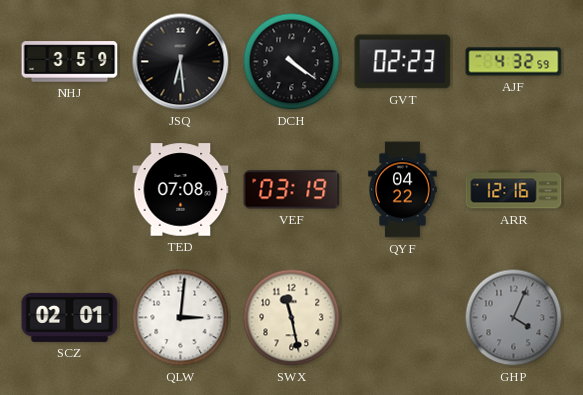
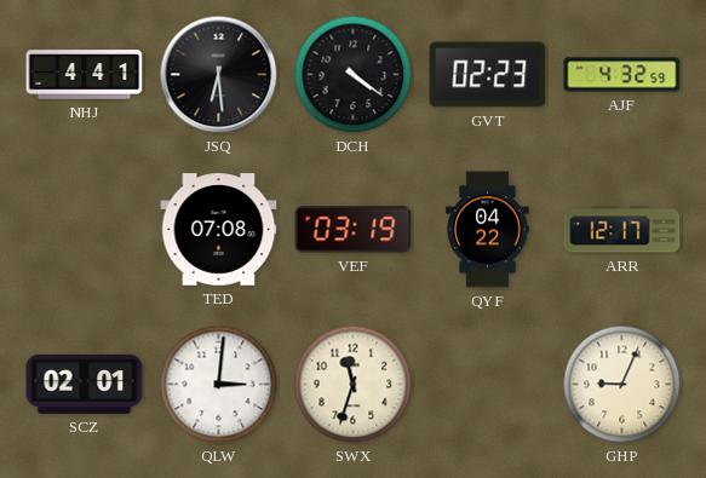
NHJ: 3:59 -> 4:41 (85, 75)
ARR: 12:16 -> 12:17 (622, 230)
SWX: 11:28 -> 11:33 (354, 385)
GHP: 4:04 -> 9:04 (622, 385)
GHP dial: grey -> cream (622, 385)
